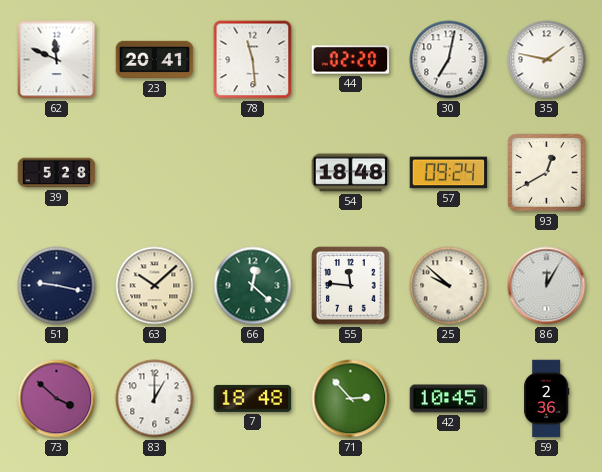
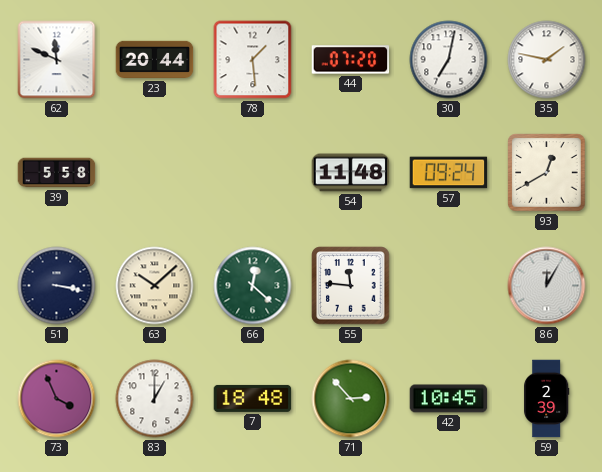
23: 20:41 -> 20:44 (155, 60)
78: 11:29 -> 1:29 (253, 60)
44: 02:20 -> 07:20 (351, 60)
39: 5:28 -> 5:58 (57, 173)
54: 18:48 -> 11:48 (351, 173)
51: 9:17 -> 3:17 (57, 286)
25: 9:52 -> none (449, 286)
73: 3:52 -> 3:56 (57, 399)
59: 2:36 -> 2:39 (547, 399)
